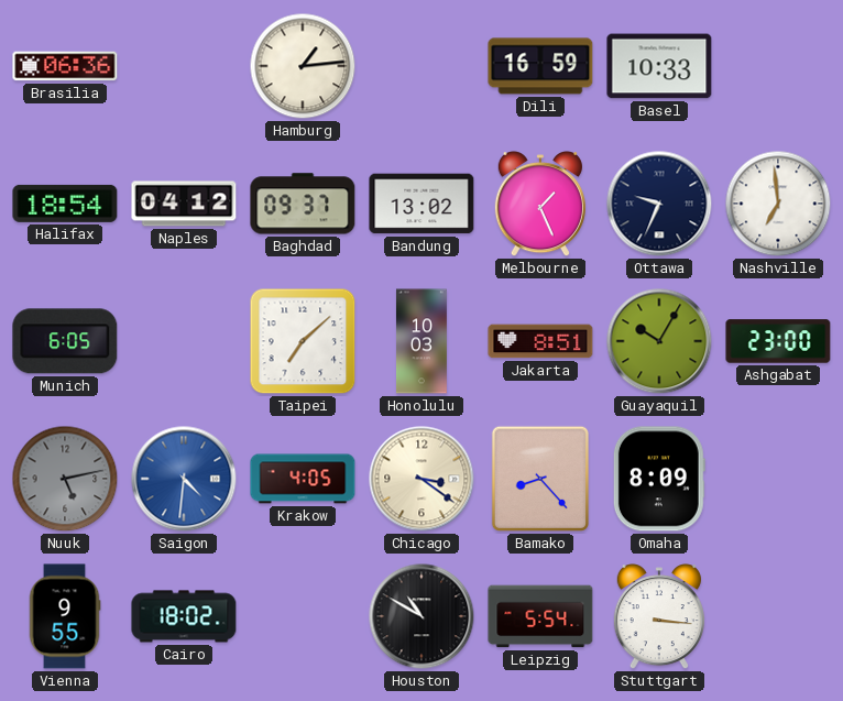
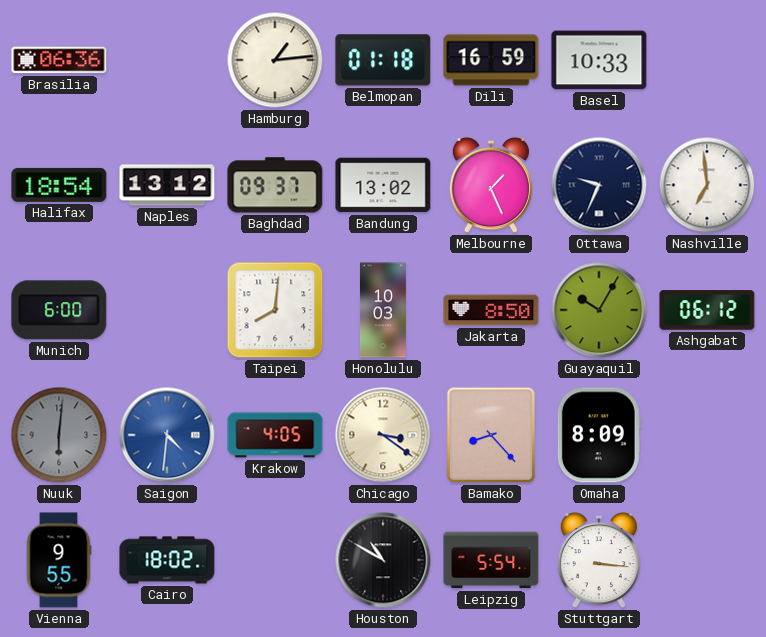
Belmopan: none -> 01:18 (383, 60)
Naples: 04:12 -> 13:12 (167, 185)
Munich: 6:05 -> 6:00 (59, 310)
Taipei: 7:08 -> 8:01 (275, 310)
Jakarta: 8:51 -> 8:50 (491, 310)
Ashgabat: 23:00 -> 06:12 (707, 310)
Nuuk: 5:13 -> 6:01 (59, 435)
